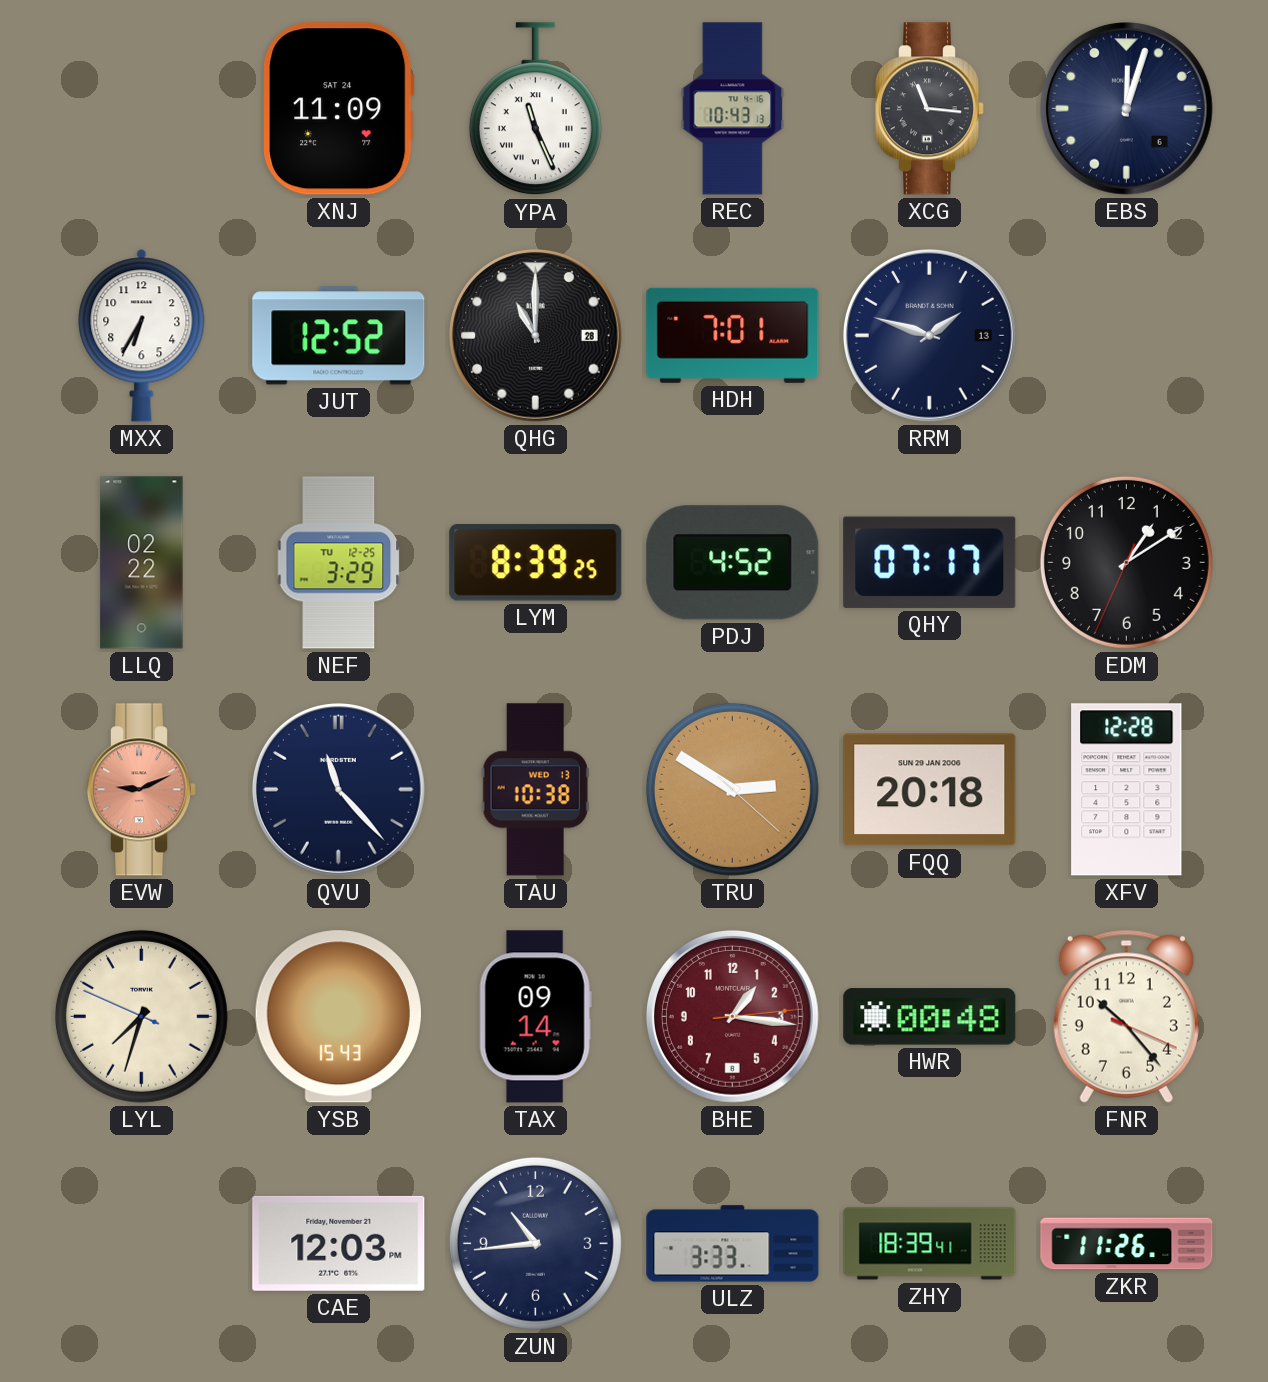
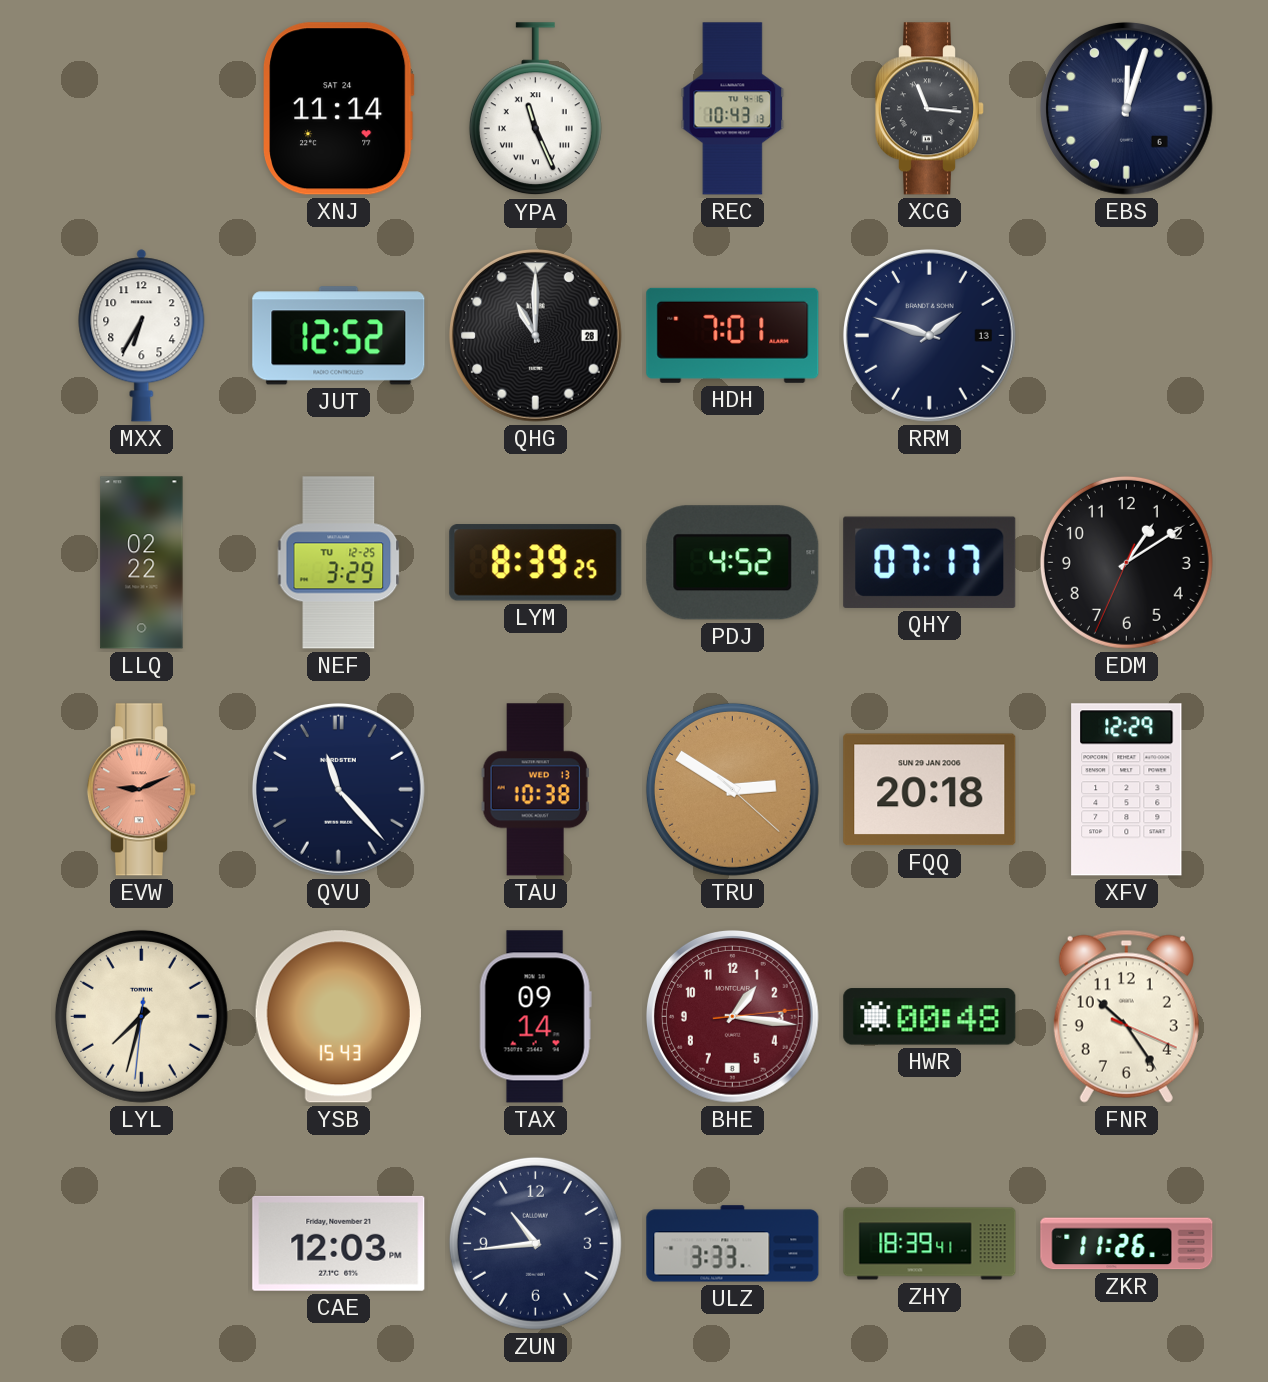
XNJ: 11:09 -> 11:14 (339, 109)
XFV: 12:28 -> 12:29 (1127, 790)
LYL: 7:32:49 -> 7:32:31 (141, 1016)
FNR: 10:23 -> 10:24 (1126, 1016)
